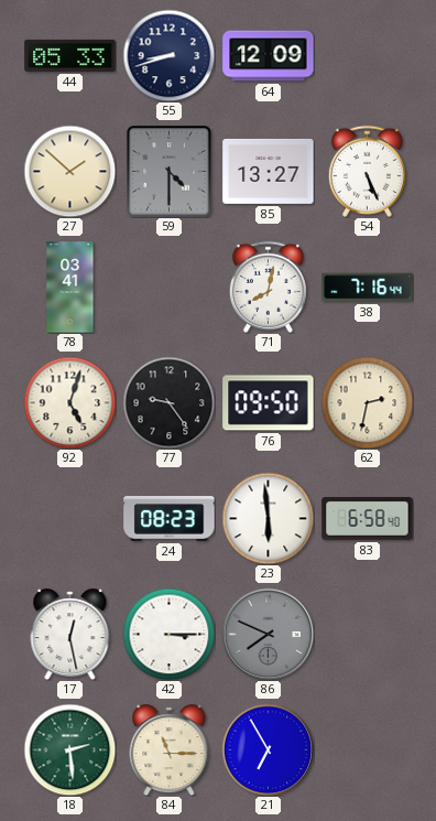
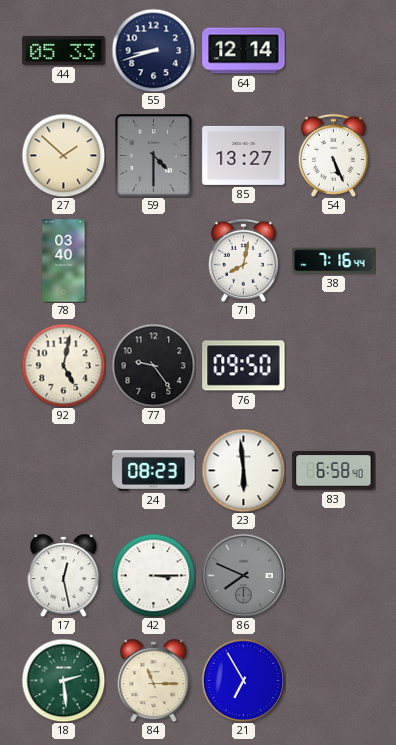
64: 12:09 -> 12:14 (244, 51)
78: 03:41 -> 03:40 (64, 261)
92: 5:03 -> 5:02 (63, 365)
62: 2:32 -> none (367, 402)
